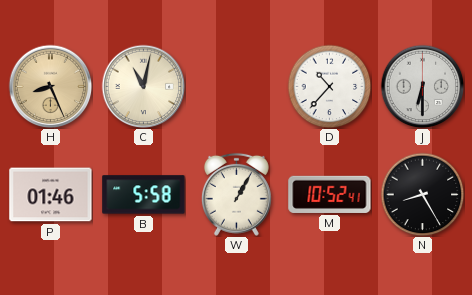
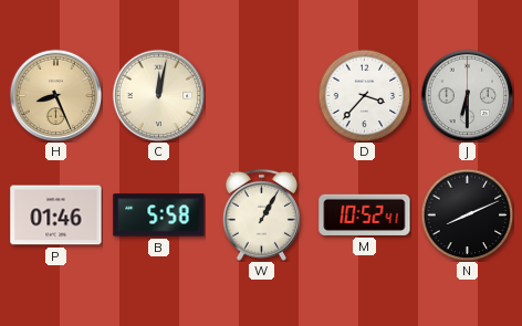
C: 11:02 -> 12:02 (158, 95)
D: 10:37 -> 3:37 (364, 95)
N: 8:25 -> 8:11 (467, 214)
